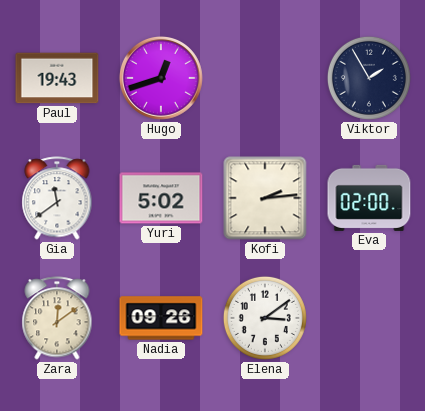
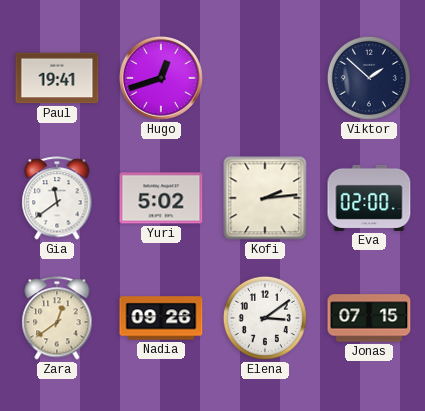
Paul: 19:43 -> 19:41 (57, 78)
Viktor: 1:55 -> 1:52 (369, 78)
Zara: 12:09 -> 12:39 (57, 318)
Jonas: none -> 07:15 (369, 318)
